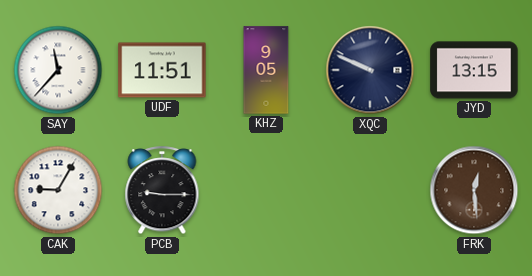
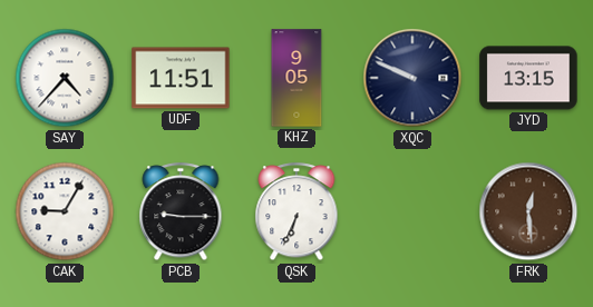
SAY: 11:37 -> 4:37 (65, 78)
QSK: none -> 6:34 (296, 212)
